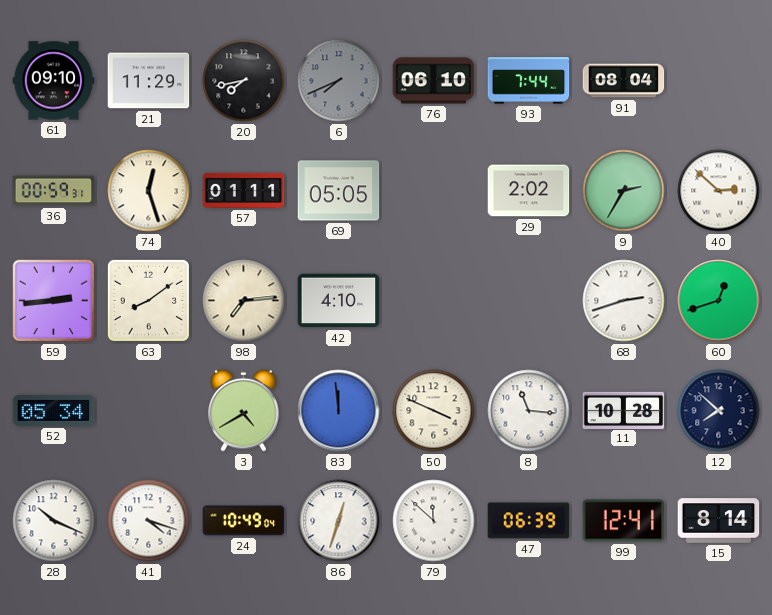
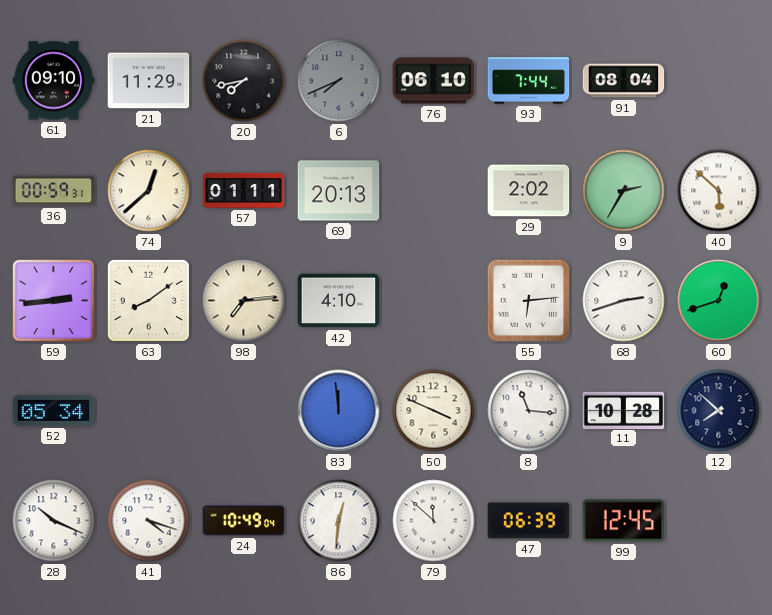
74: 12:27 -> 12:38 (149, 191)
69: 05:05 -> 20:13 (339, 191)
40: 2:52 -> 5:52 (719, 191)
55: none -> 6:14 (529, 301)
3: 4:40 -> none (244, 410)
86: 12:33 -> 12:31 (339, 521)
99: 12:41 -> 12:45 (624, 521)
15: 8:14 -> none (719, 521)
